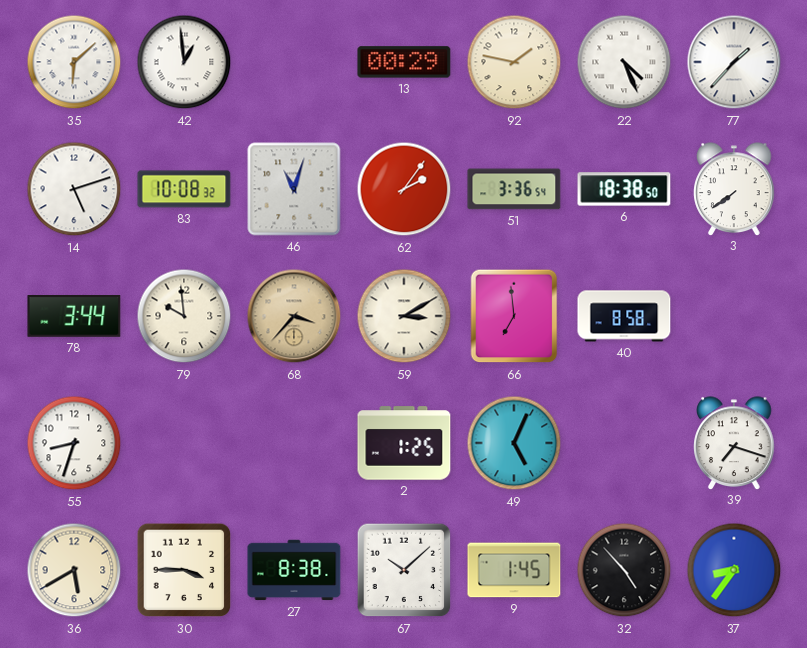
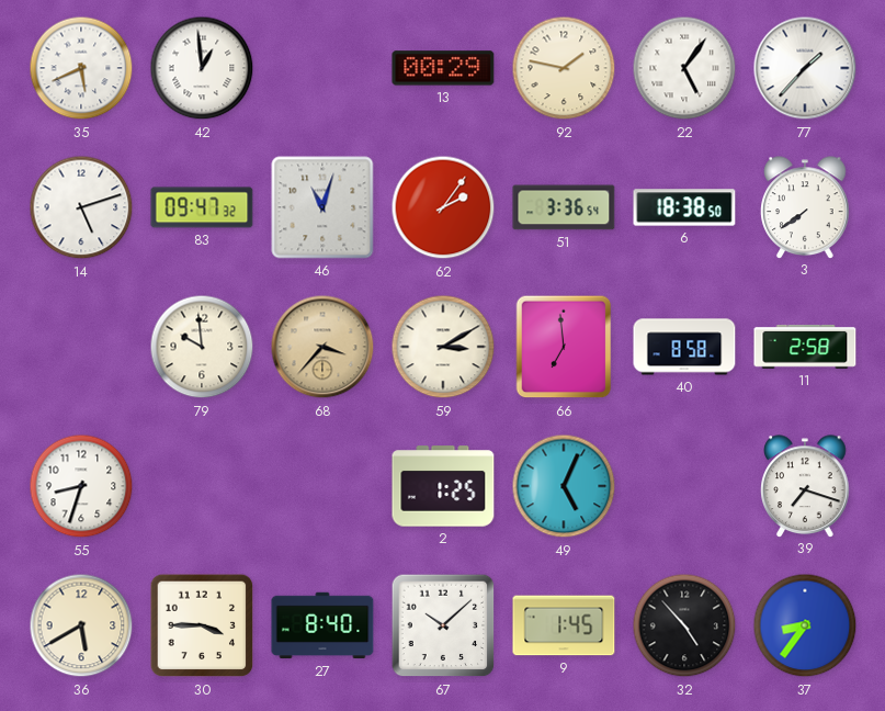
35: 6:08 -> 5:41 (81, 68)
22: 4:26 -> 5:06 (684, 68)
83: 10:08 -> 09:47 (202, 207)
78: 3:44 -> none (74, 317)
11: none -> 2:58 (805, 347)
27: 8:38 -> 8:40 (322, 625)
